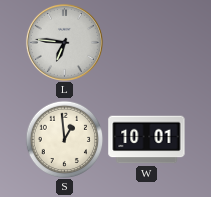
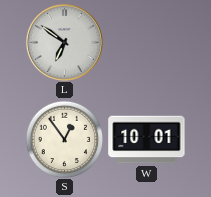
L: 6:46 -> 6:51 (64, 42)
S: 12:59 -> 12:54 (64, 139)
